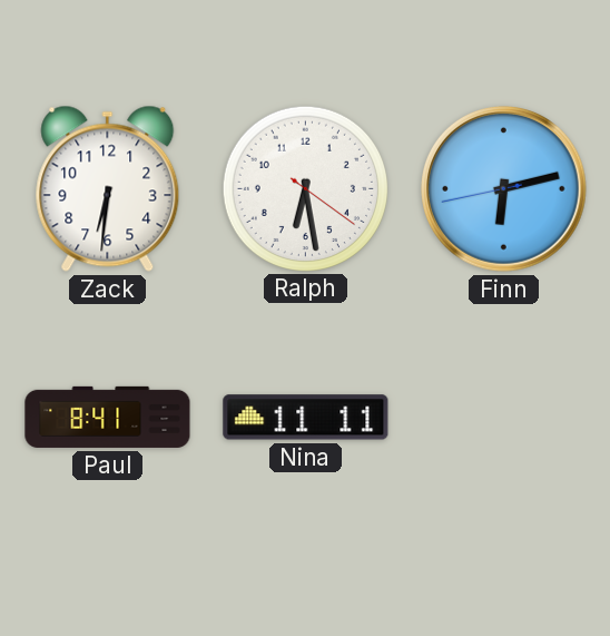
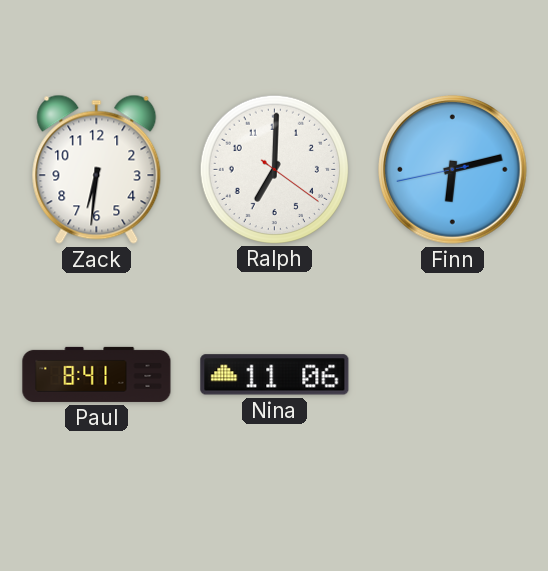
Ralph: 6:28 -> 7:00 (274, 169)
Nina: 11:11 -> 11:06 (275, 375)
